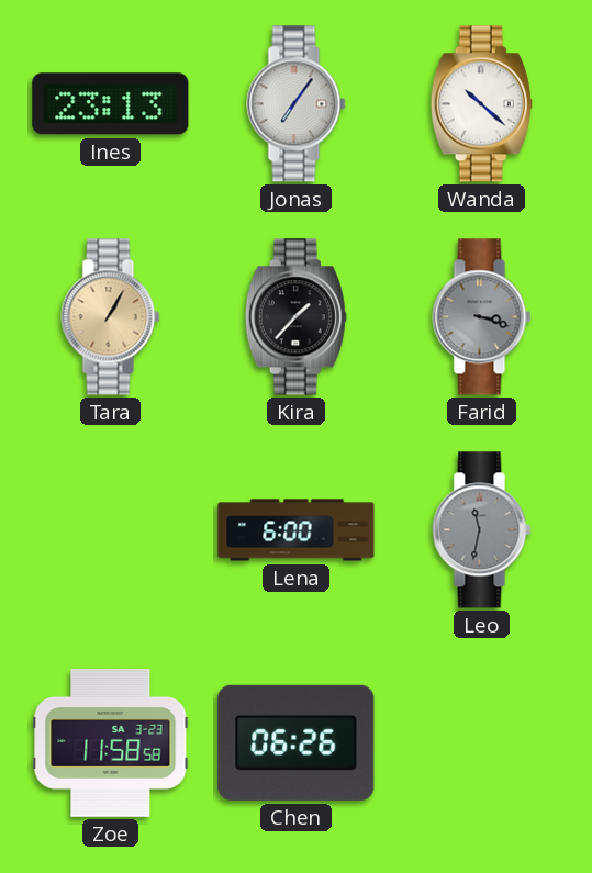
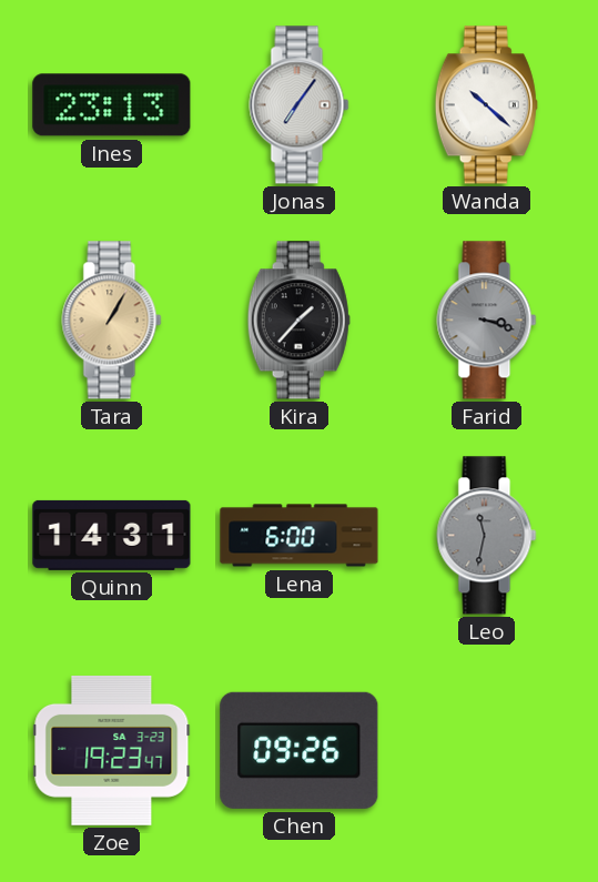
Quinn: none -> 14:31 (112, 535)
Zoe: 11:58 -> 19:23 (112, 750)
Chen: 06:26 -> 09:26 (300, 750)
